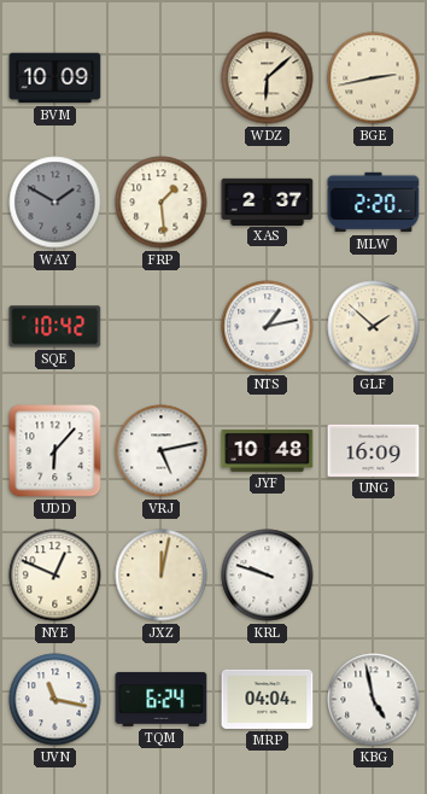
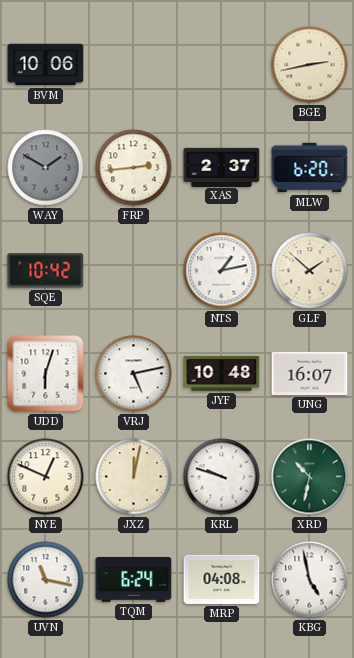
BVM: 10:09 -> 10:06 (46, 65)
WDZ: 6:08 -> none (268, 78)
FRP: 1:29 -> 2:44 (134, 168)
MLW: 2:20 -> 6:20 (310, 168)
UDD: 6:07 -> 6:03 (46, 374)
UNG: 16:09 -> 16:07 (310, 373)
XRD: none -> 10:32 (310, 477)
MRP: 04:04 -> 04:08 (222, 579)
